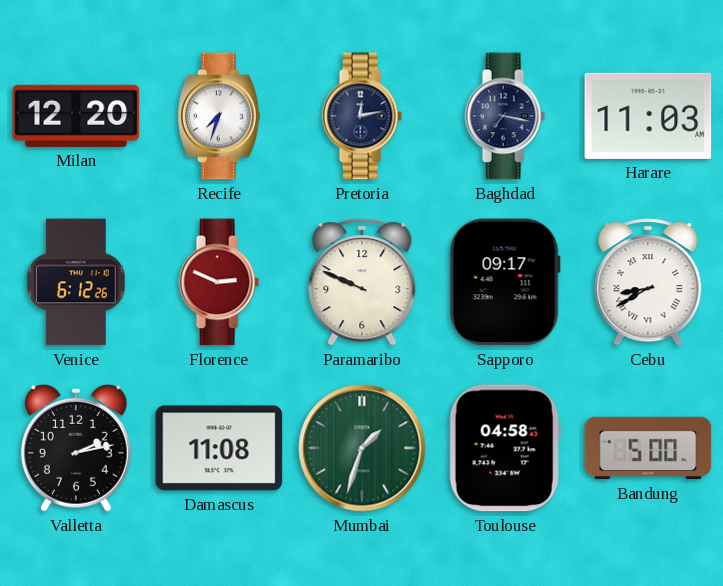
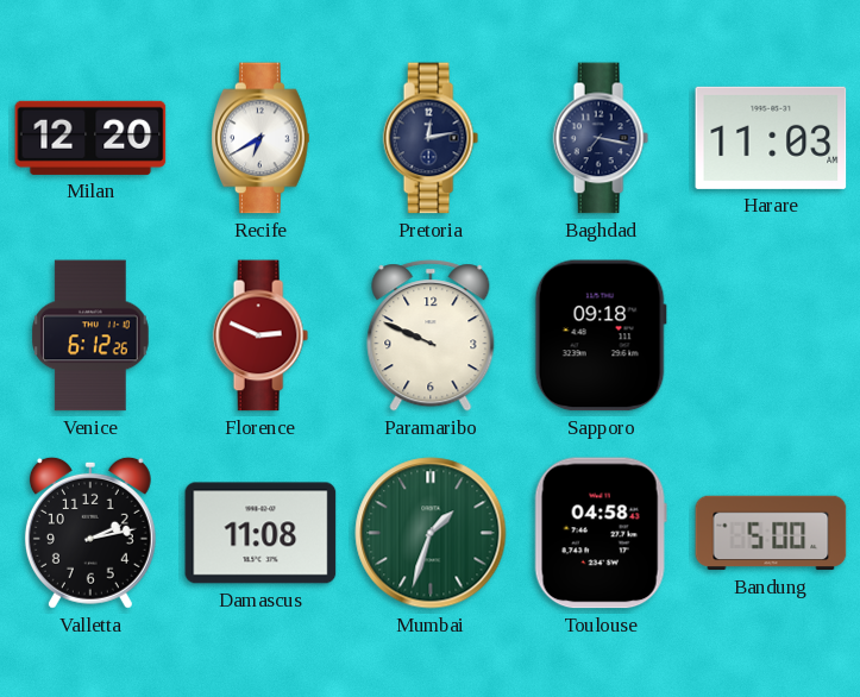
Recife: 7:33 -> 6:40 (260, 138)
Sapporo: 09:17 -> 09:18 (601, 335)
Cebu: 8:40 -> none (648, 282)
